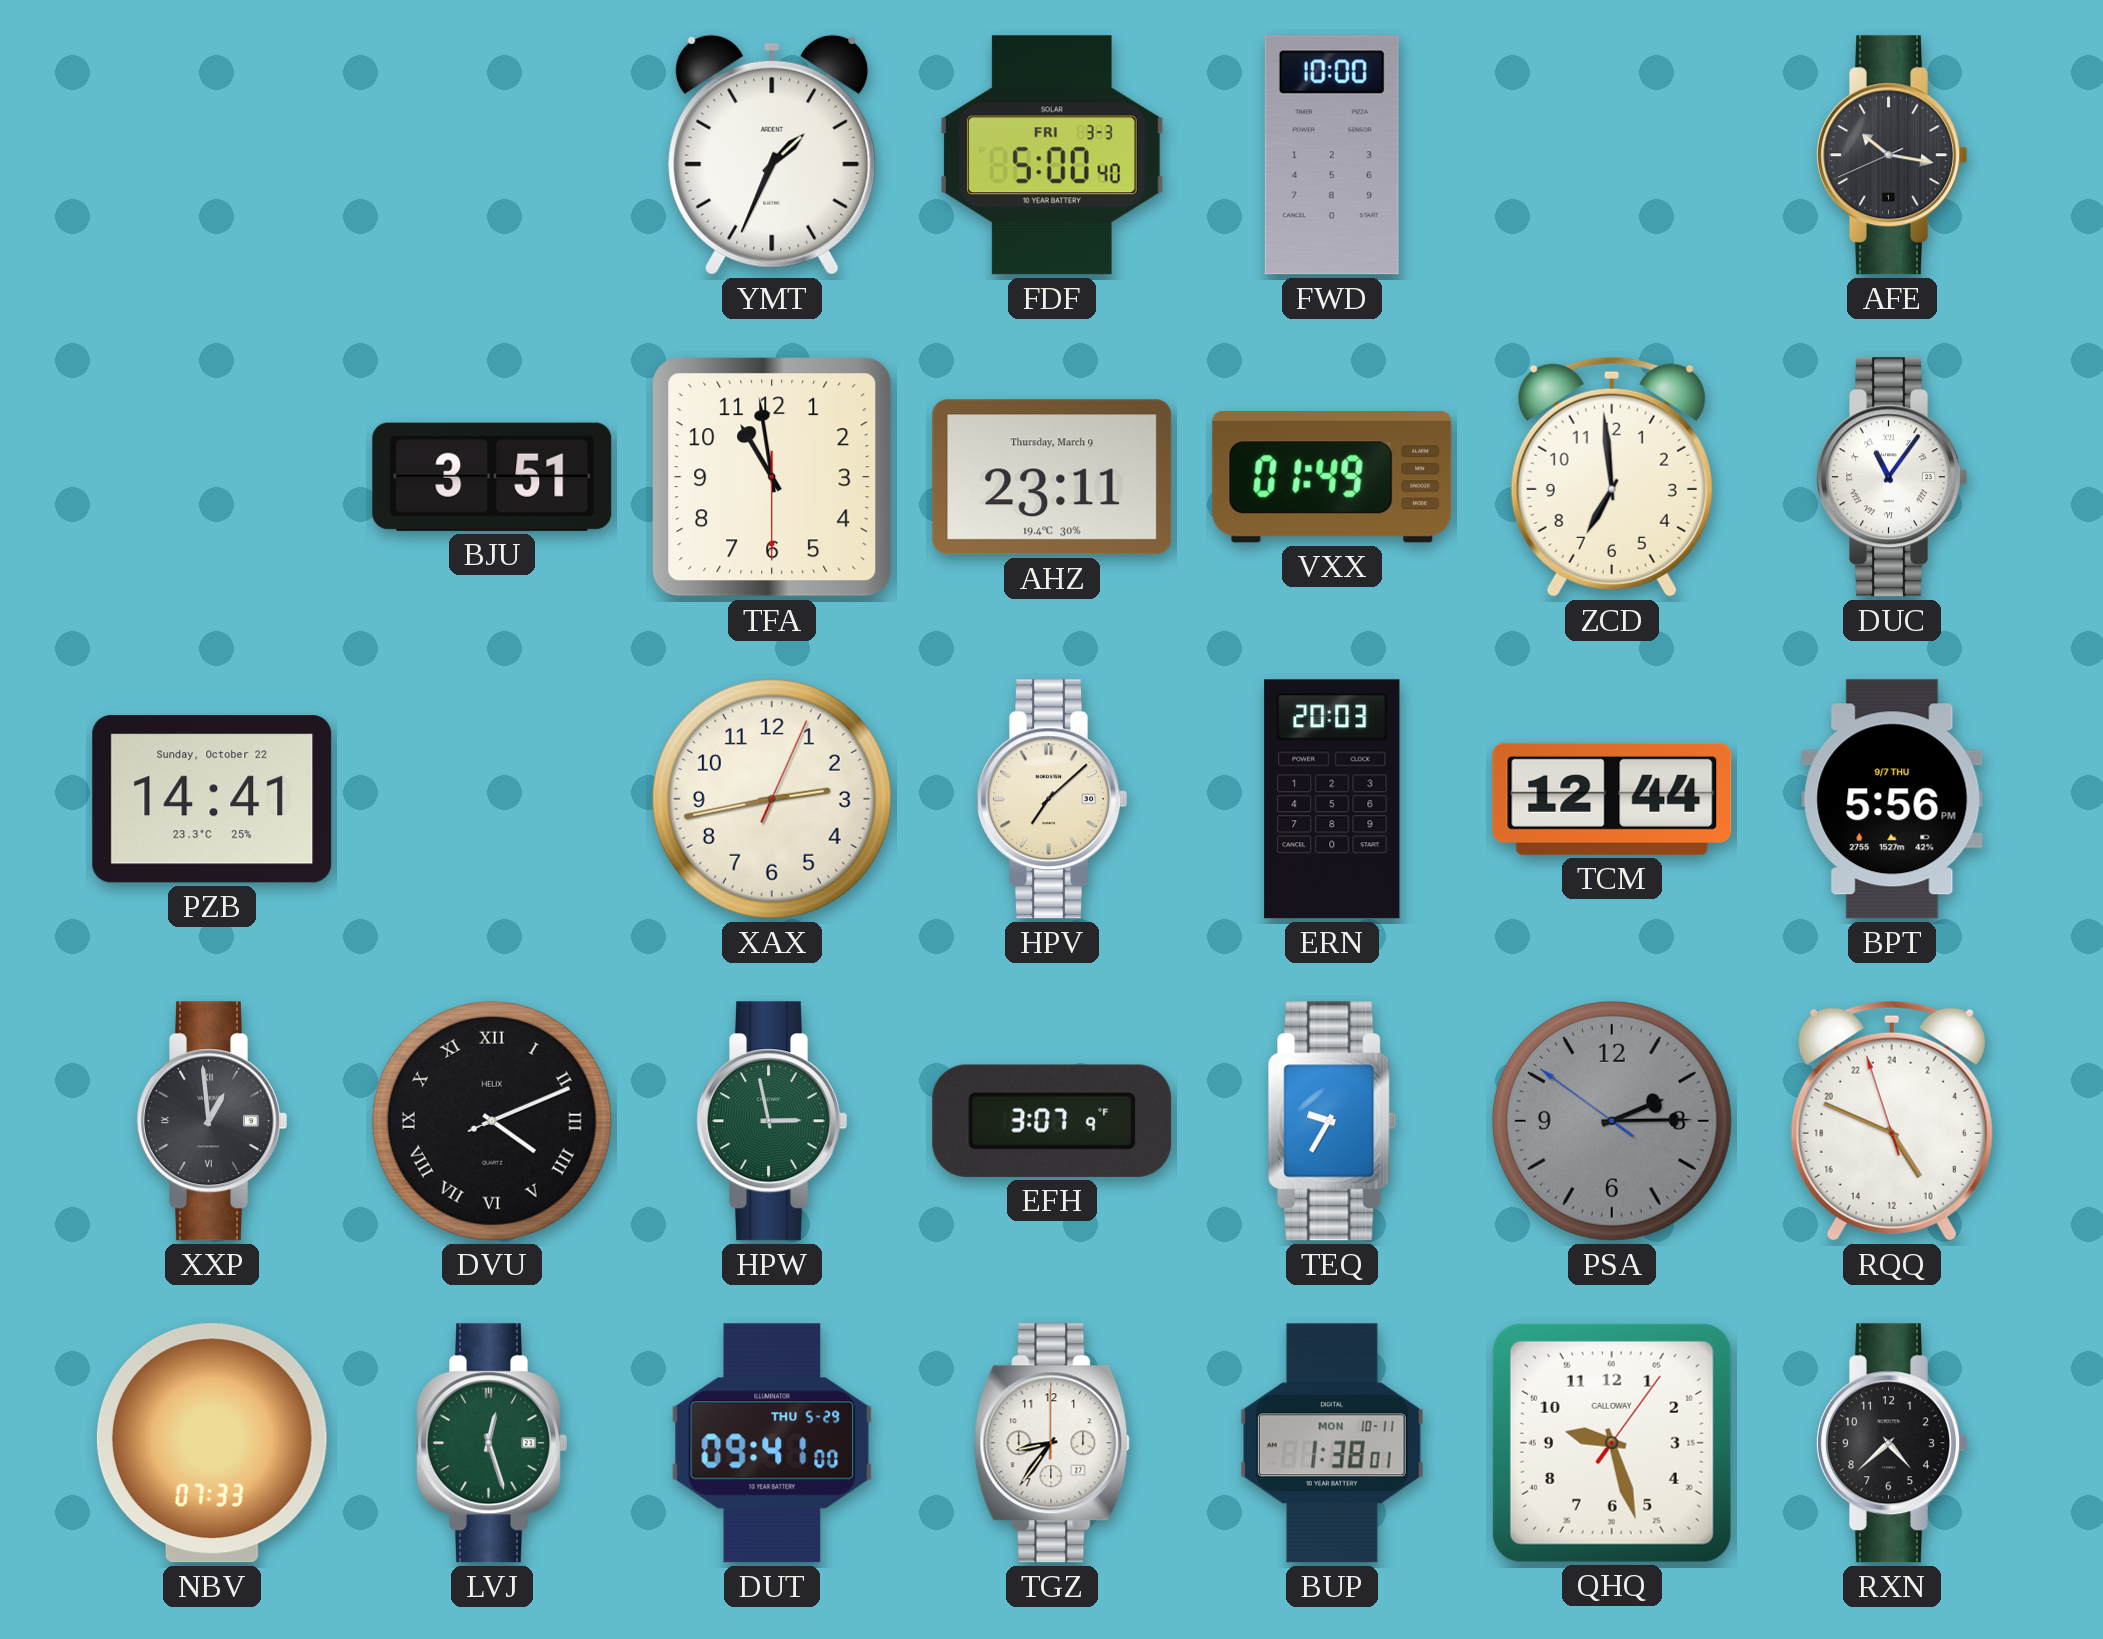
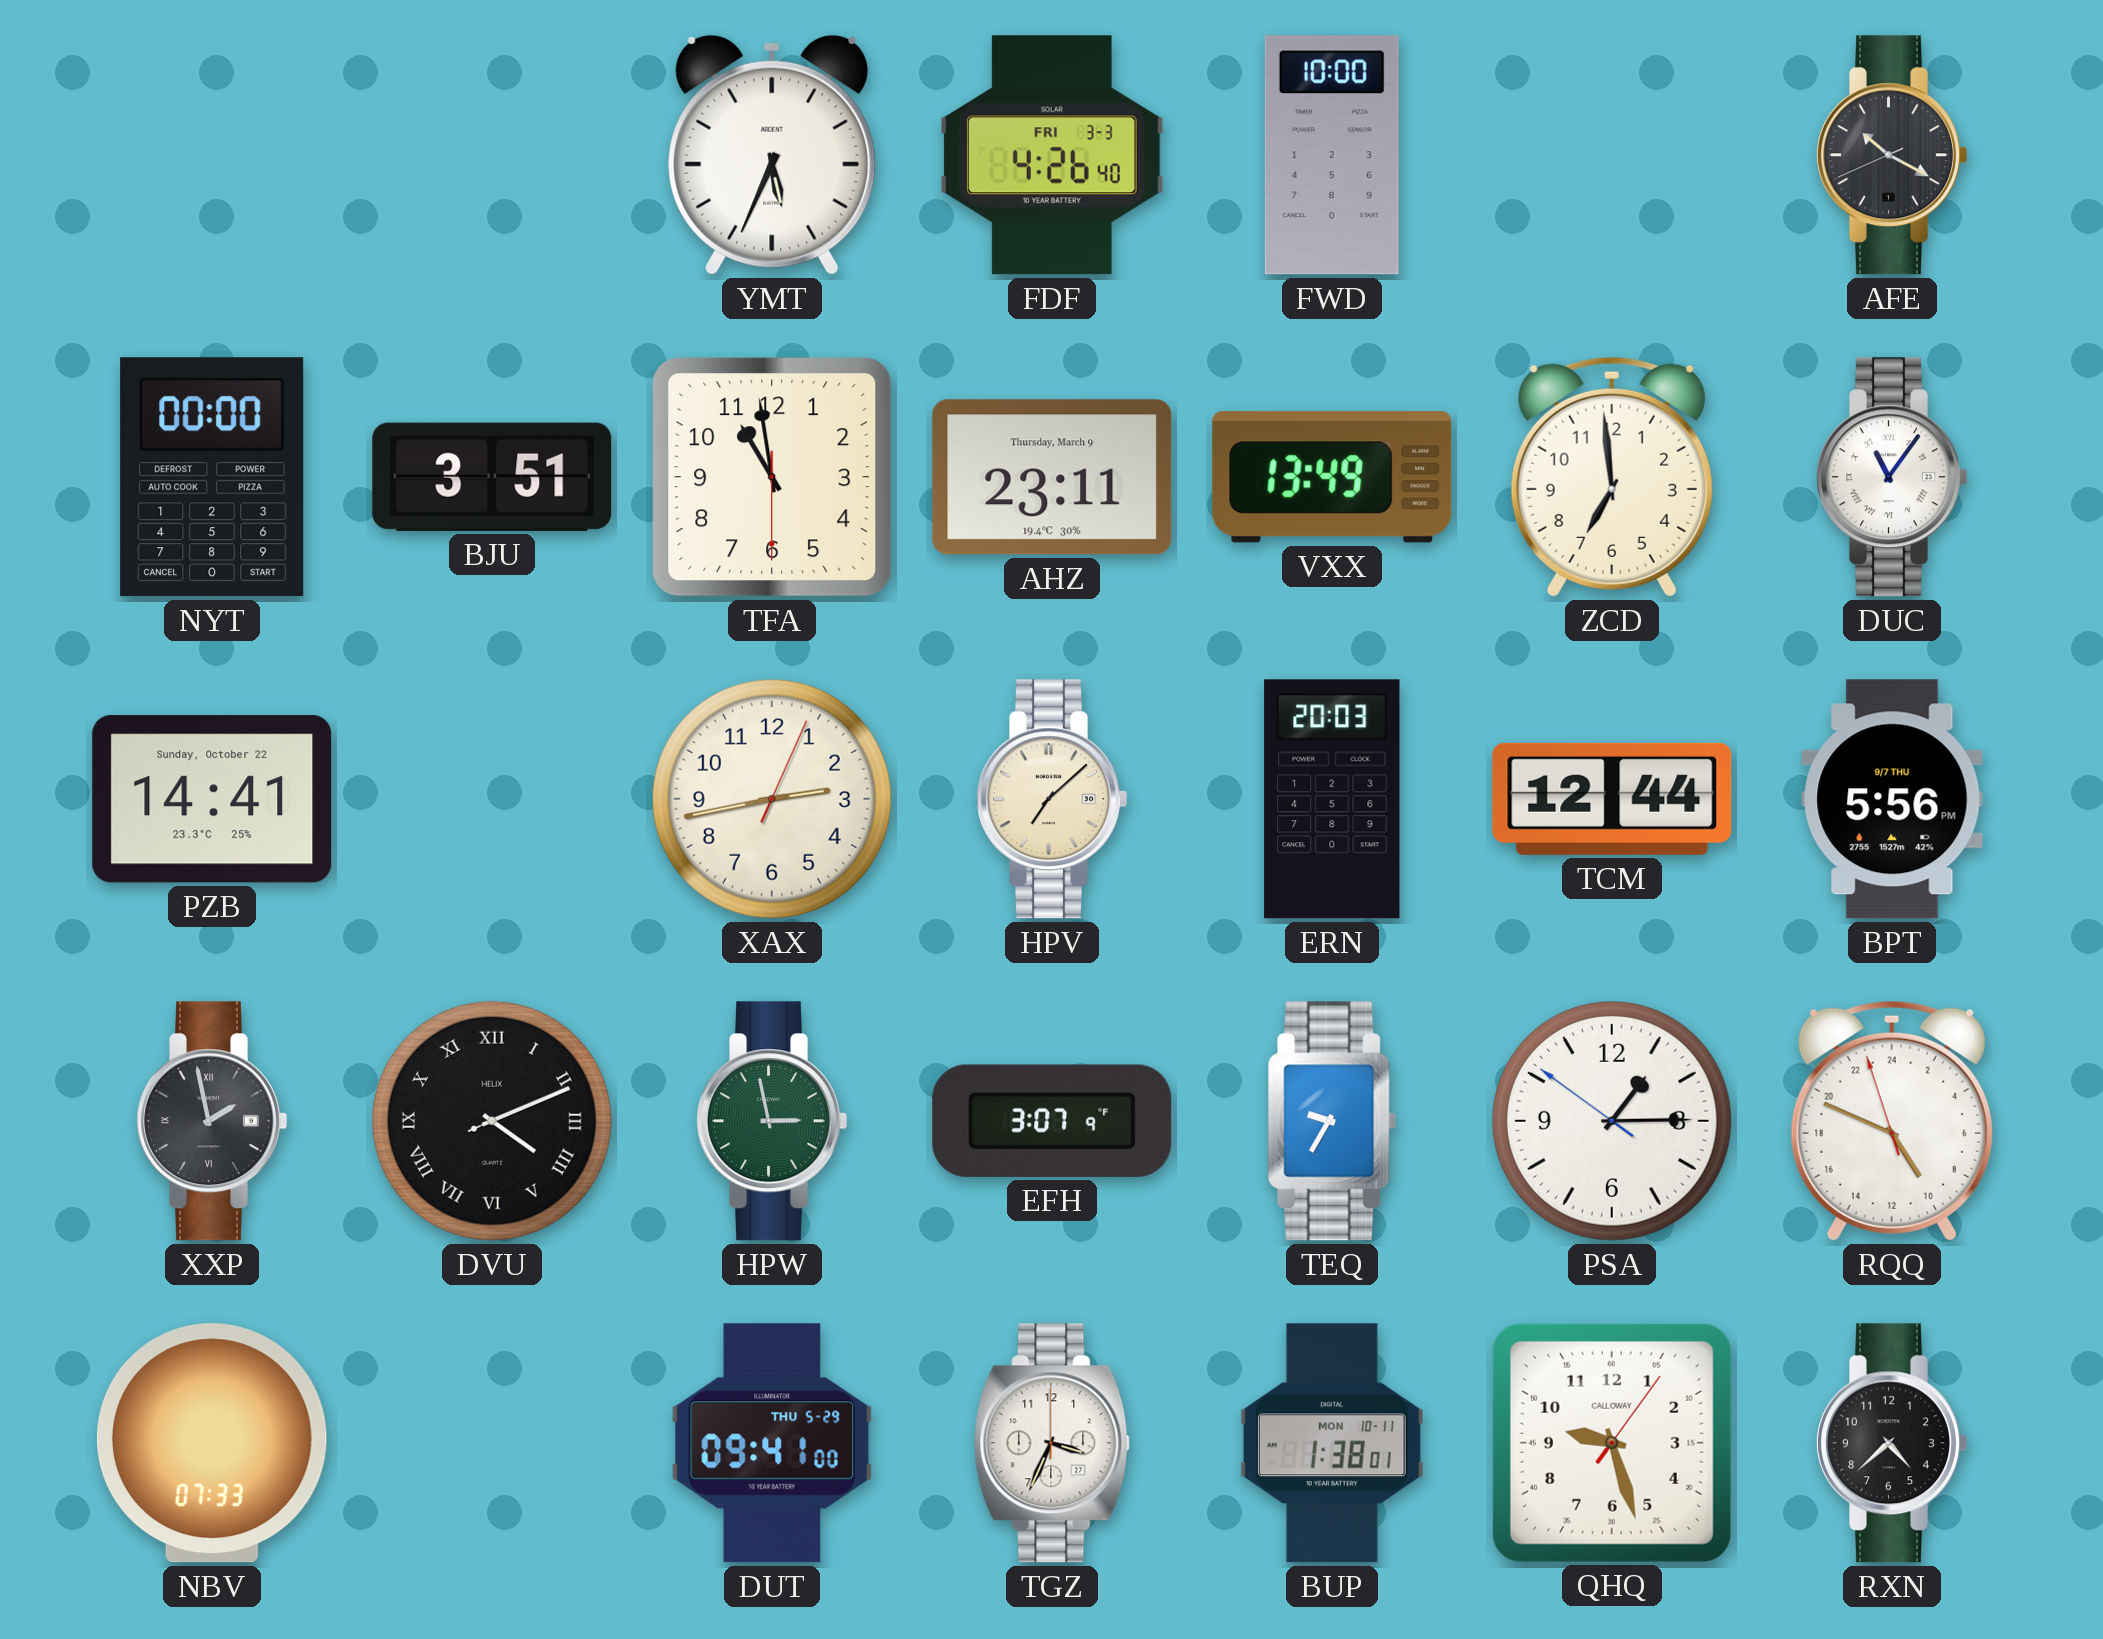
YMT: 1:34 -> 5:34 (772, 155)
FDF: 5:00 -> 4:26 (1052, 155)
AFE: 10:16 -> 10:19 (1892, 155)
NYT: none -> 00:00 (212, 477)
VXX: 01:49 -> 13:49 (1332, 477)
XXP: 12:59 -> 1:58 (212, 1121)
PSA: 2:14 -> 1:14 (1612, 1121)
PSA dial: grey -> white (1612, 1121)
LVJ: 12:27 -> none (492, 1443)
TGZ: 8:36 -> 3:34 (1052, 1443)
